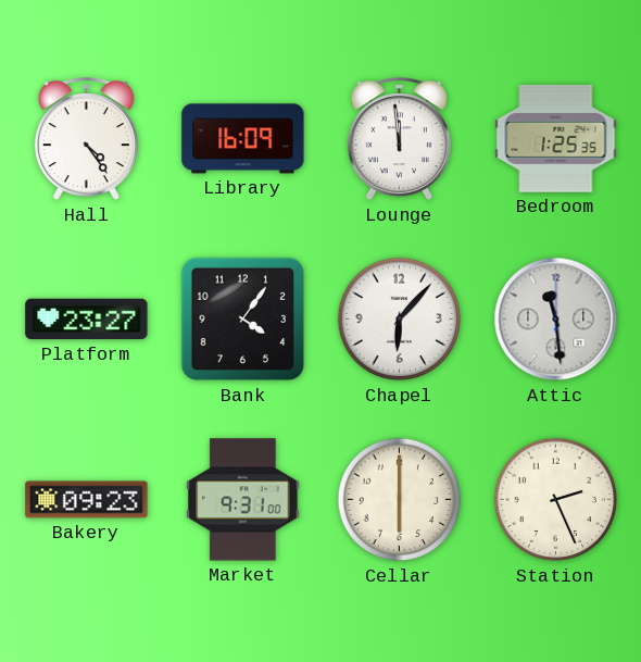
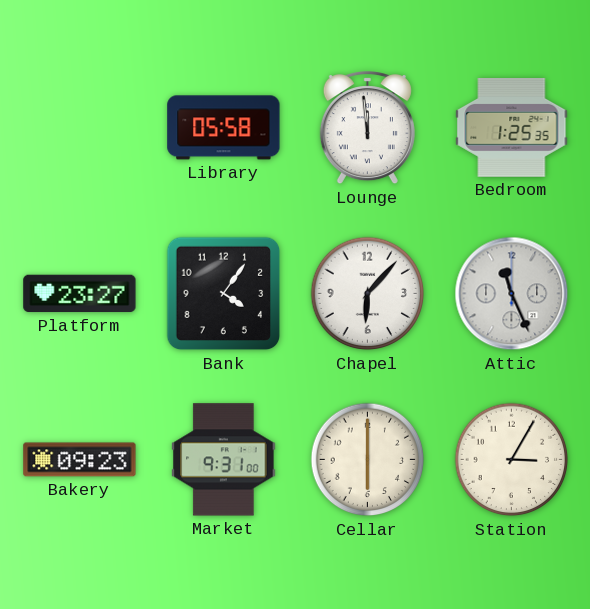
Hall: 4:24 -> none (86, 139)
Library: 16:09 -> 05:58 (224, 128)
Attic: 11:29 -> 11:26 (512, 294)
Station: 2:26 -> 3:05 (512, 460)
